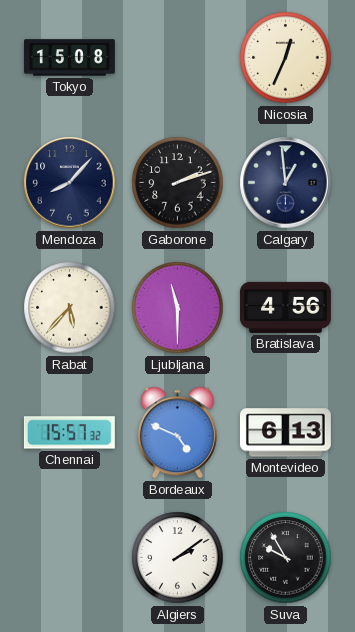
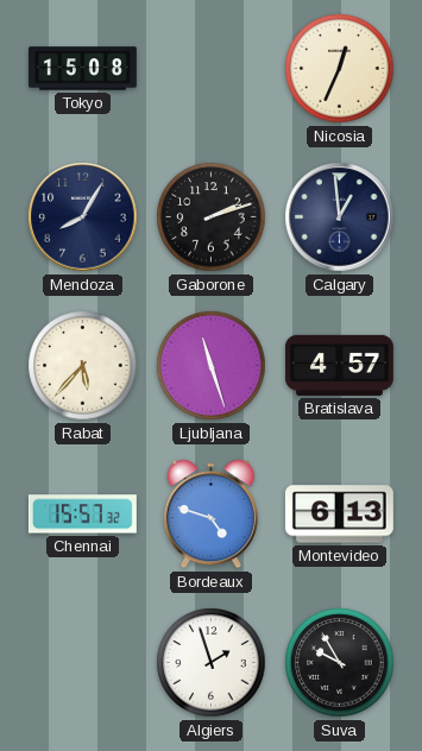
Mendoza: 8:07 -> 8:05 (83, 217)
Ljubljana: 11:30 -> 11:27 (212, 366)
Bratislava: 4:56 -> 4:57 (339, 365)
Bordeaux: 4:49 -> 4:48 (210, 515)
Algiers: 2:09 -> 1:57 (212, 663)
